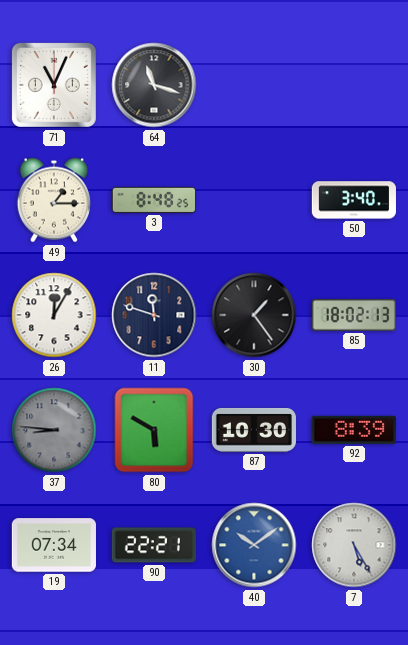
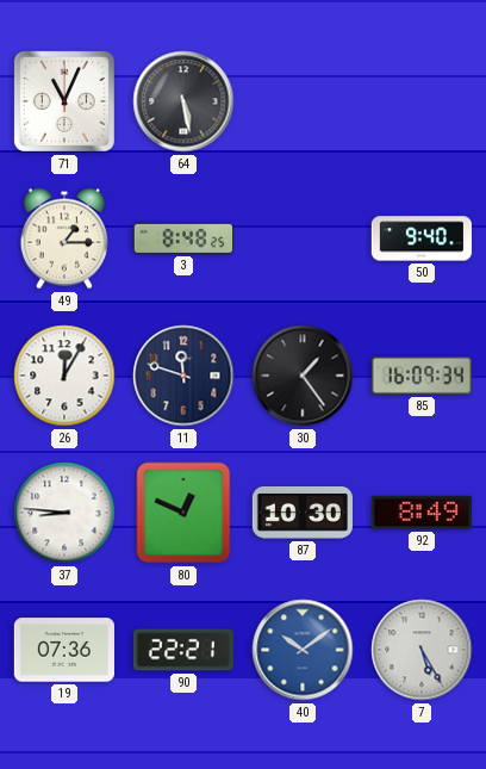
64: 11:18 -> 5:28 (183, 101)
50: 3:40 -> 9:40 (422, 238)
85: 18:02 -> 16:09 (420, 376)
37 dial: grey -> white (64, 513)
80: 5:50 -> 12:49 (183, 513)
92: 8:39 -> 8:49 (422, 513)
19: 07:34 -> 07:36 (64, 650)
